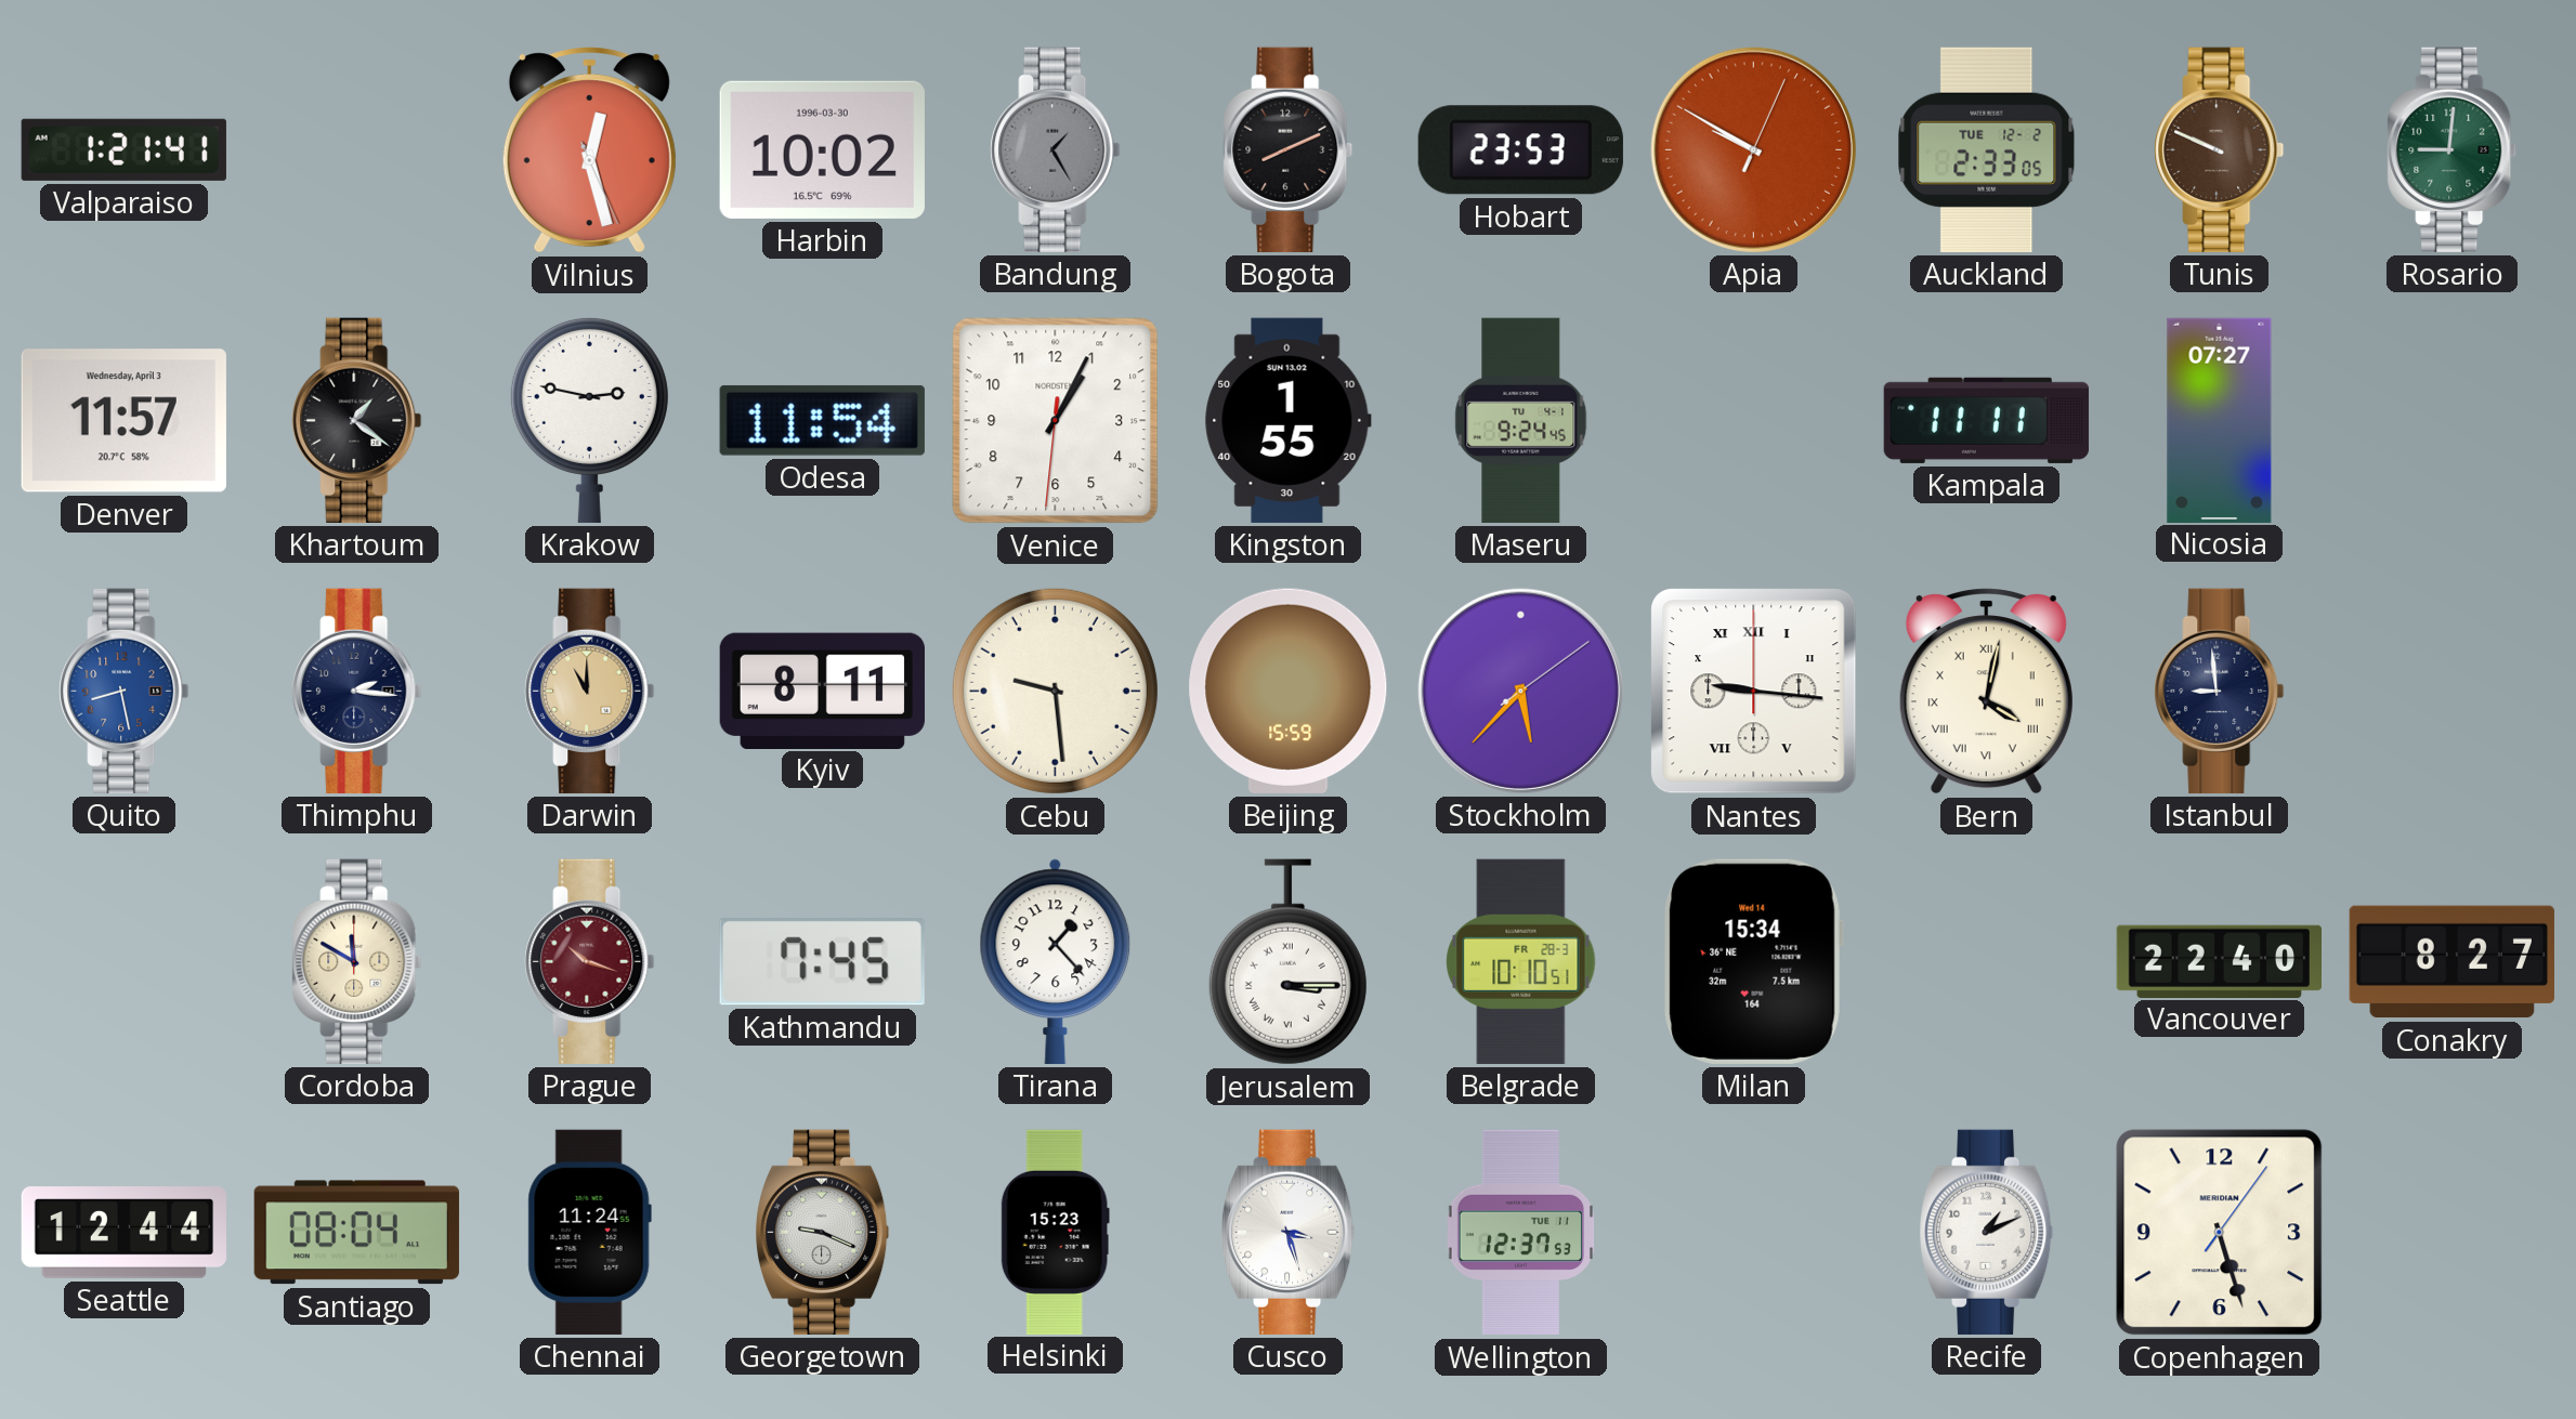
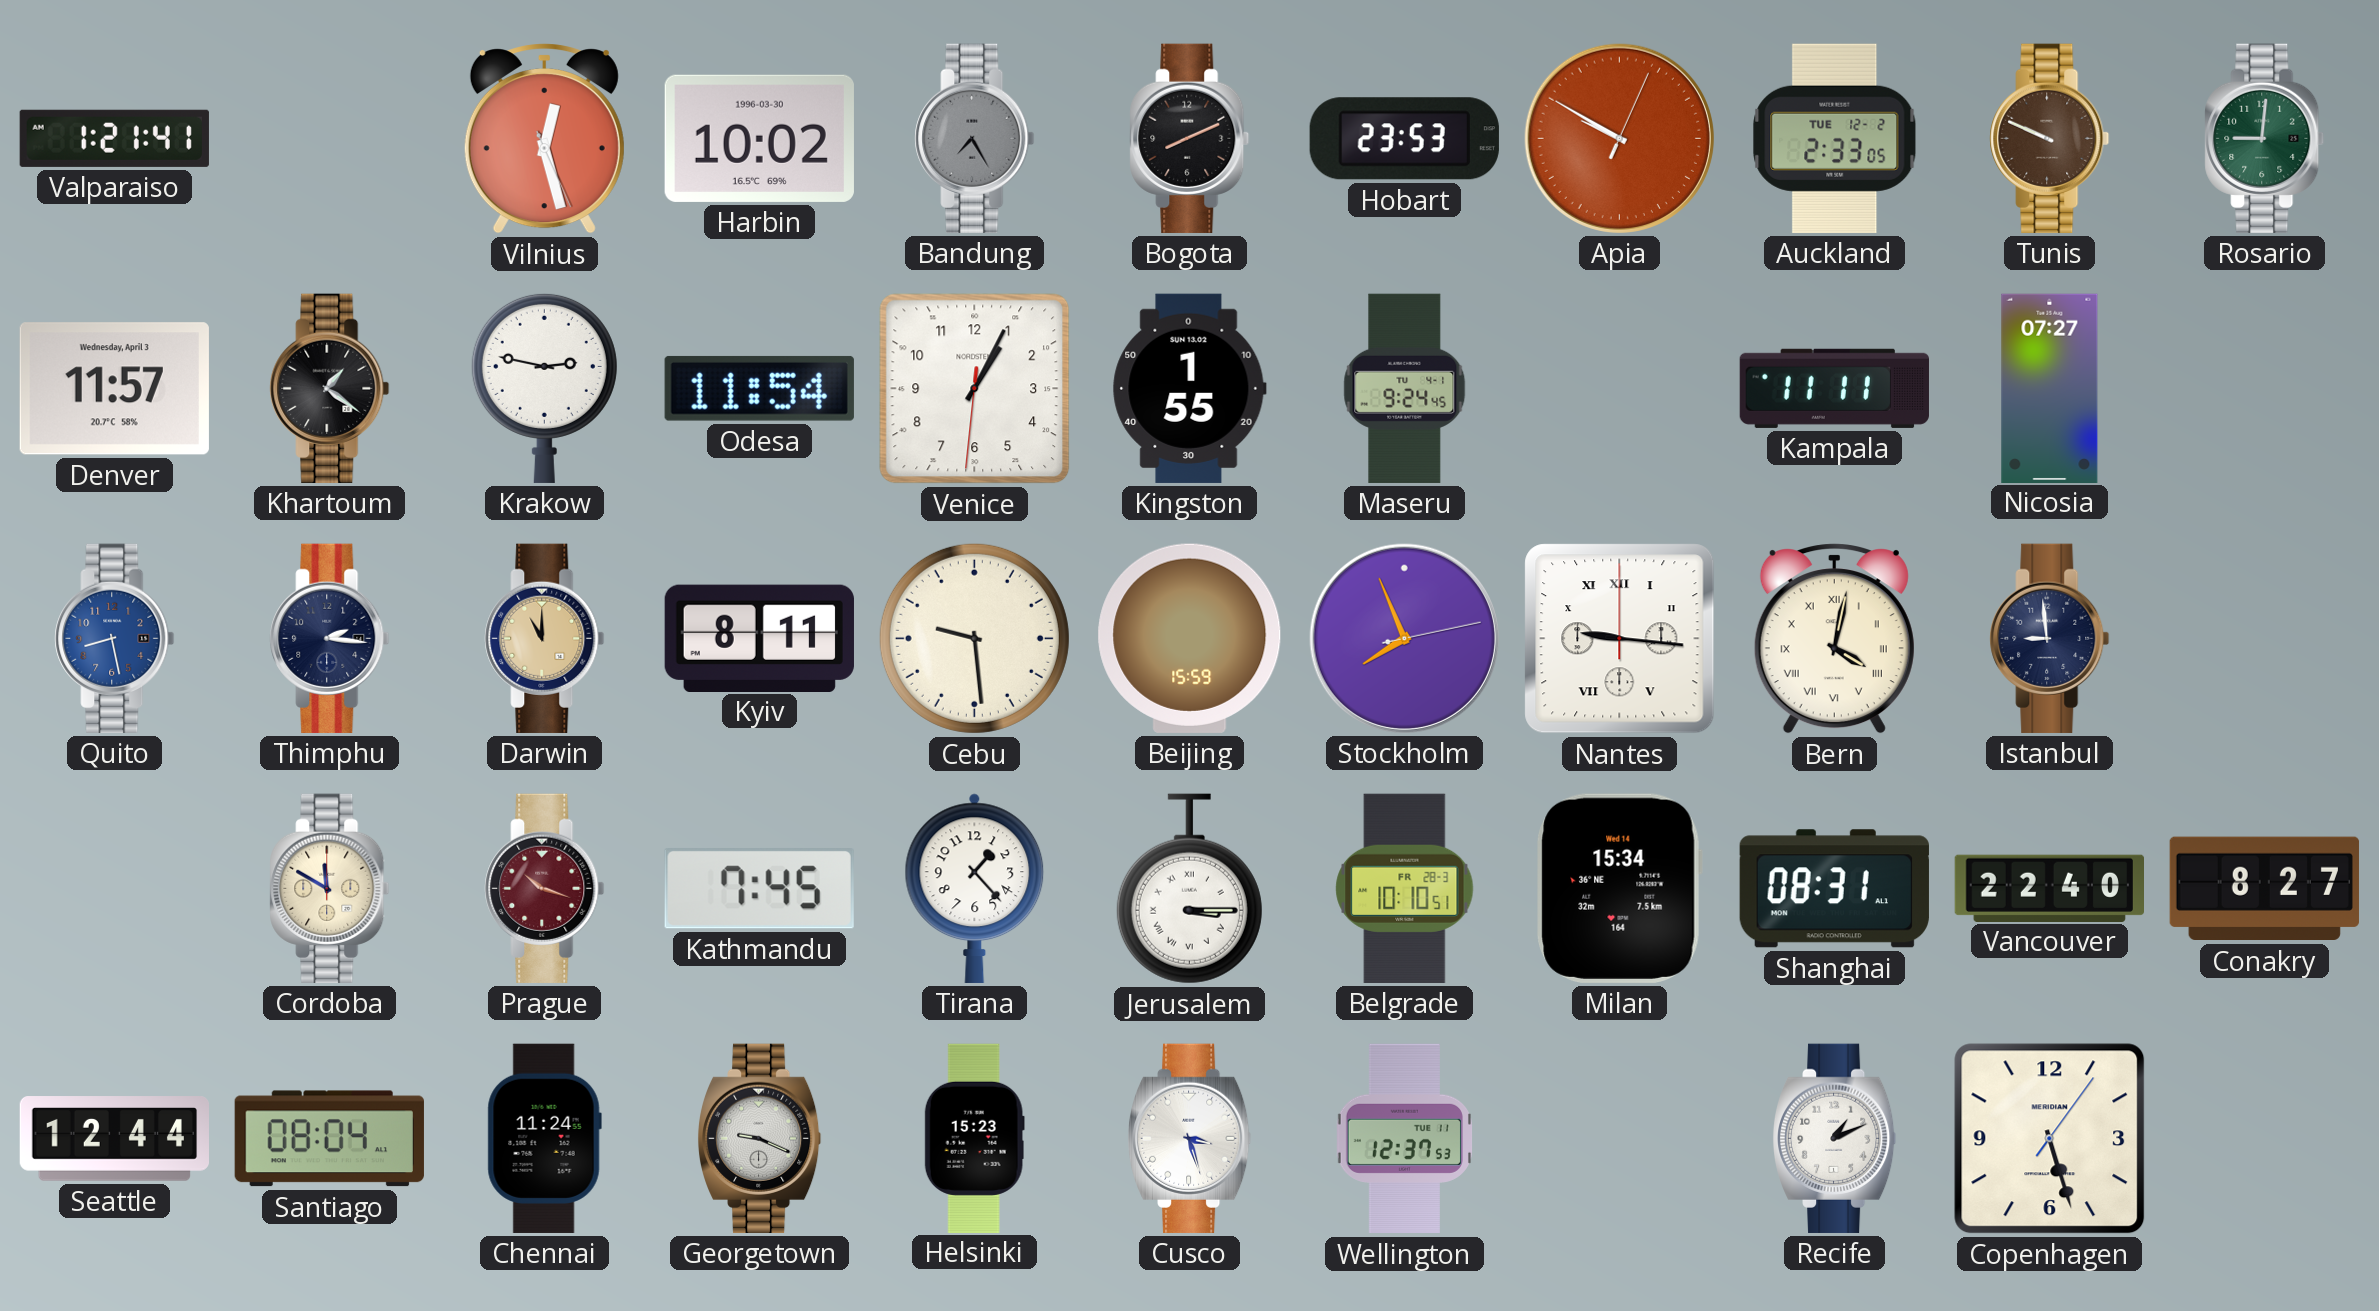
Bandung: 1:25 -> 7:25 (975, 138)
Stockholm: 5:37 -> 7:56 (1404, 638)
Shanghai: none -> 08:31 (1834, 889)
